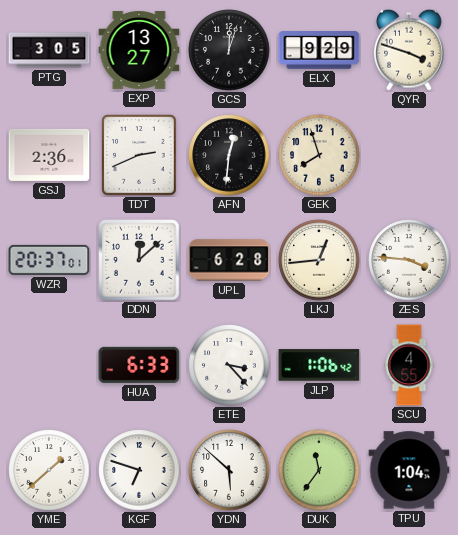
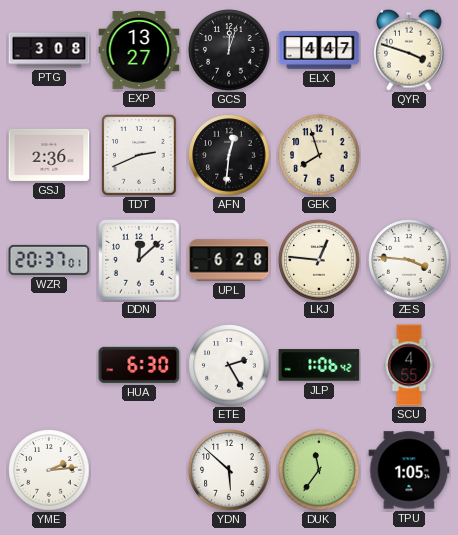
PTG: 3:05 -> 3:08 (49, 50)
ELX: 9:29 -> 4:47 (319, 50)
LKJ: 12:44 -> 12:46 (319, 260)
HUA: 6:33 -> 6:30 (139, 365)
ETE: 3:23 -> 2:25 (229, 365)
YME: 1:38 -> 2:14 (49, 470)
KGF: 6:48 -> none (139, 470)
TPU: 1:04 -> 1:05 (409, 470)
